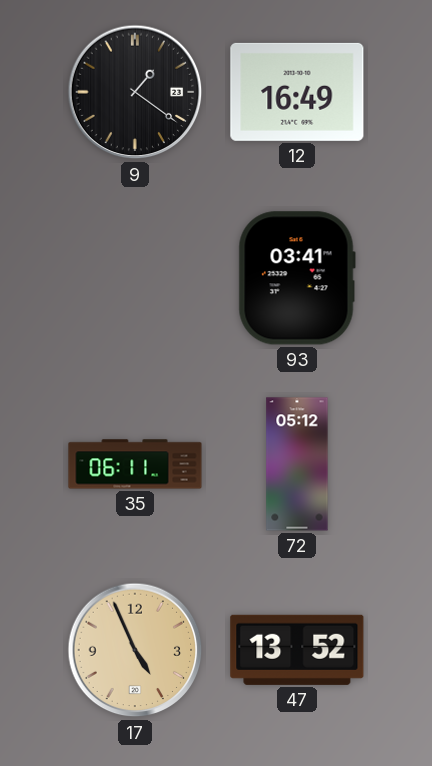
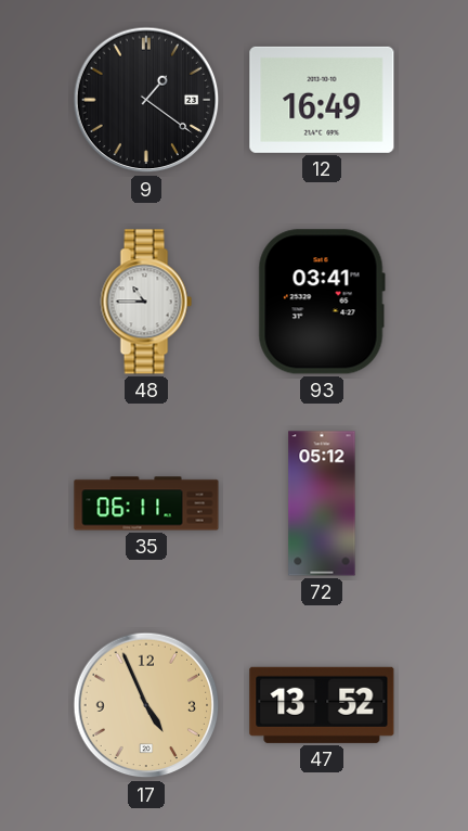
48: none -> 10:45 (146, 302)
